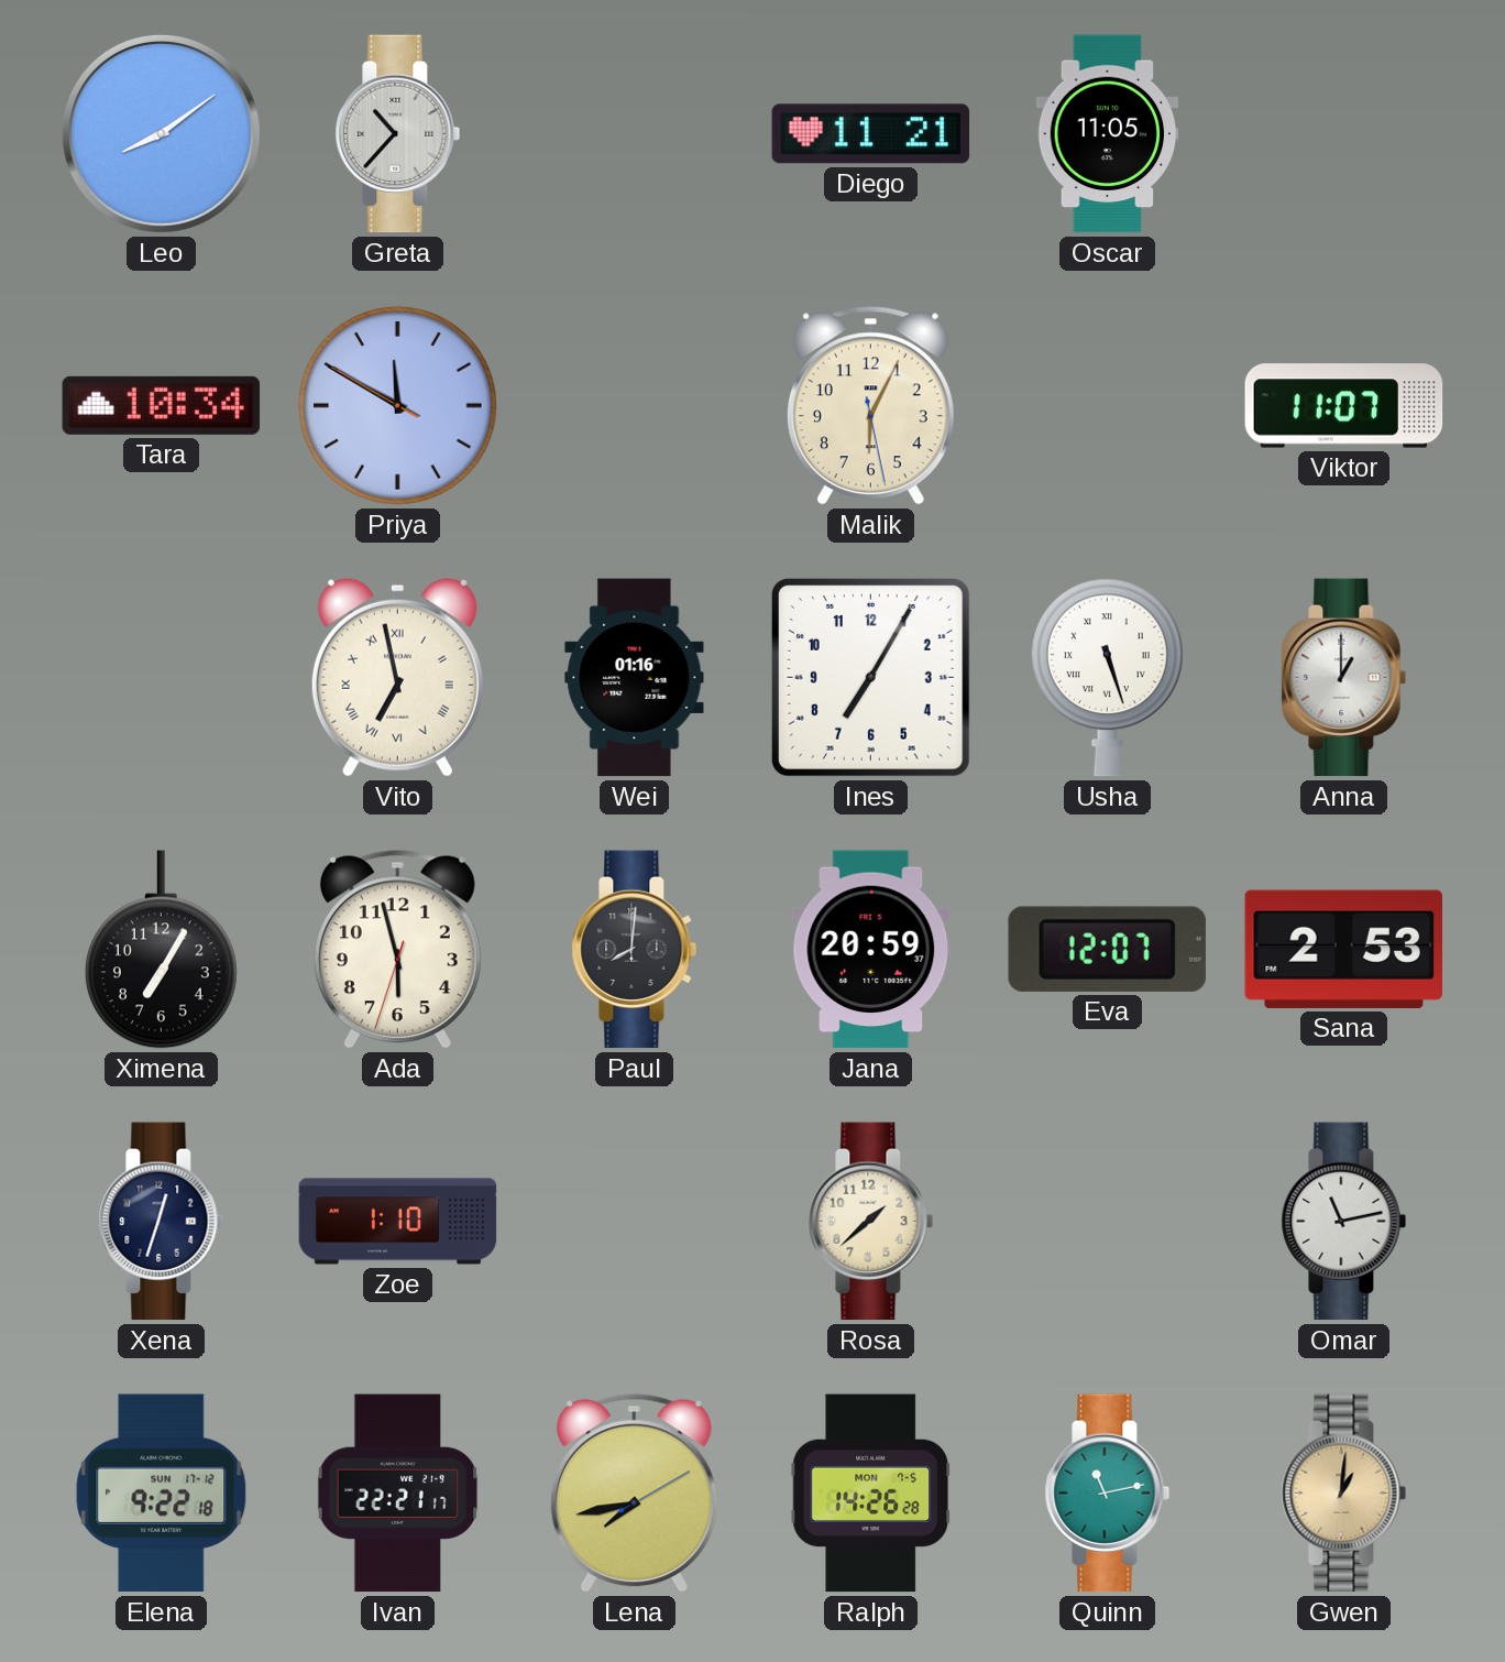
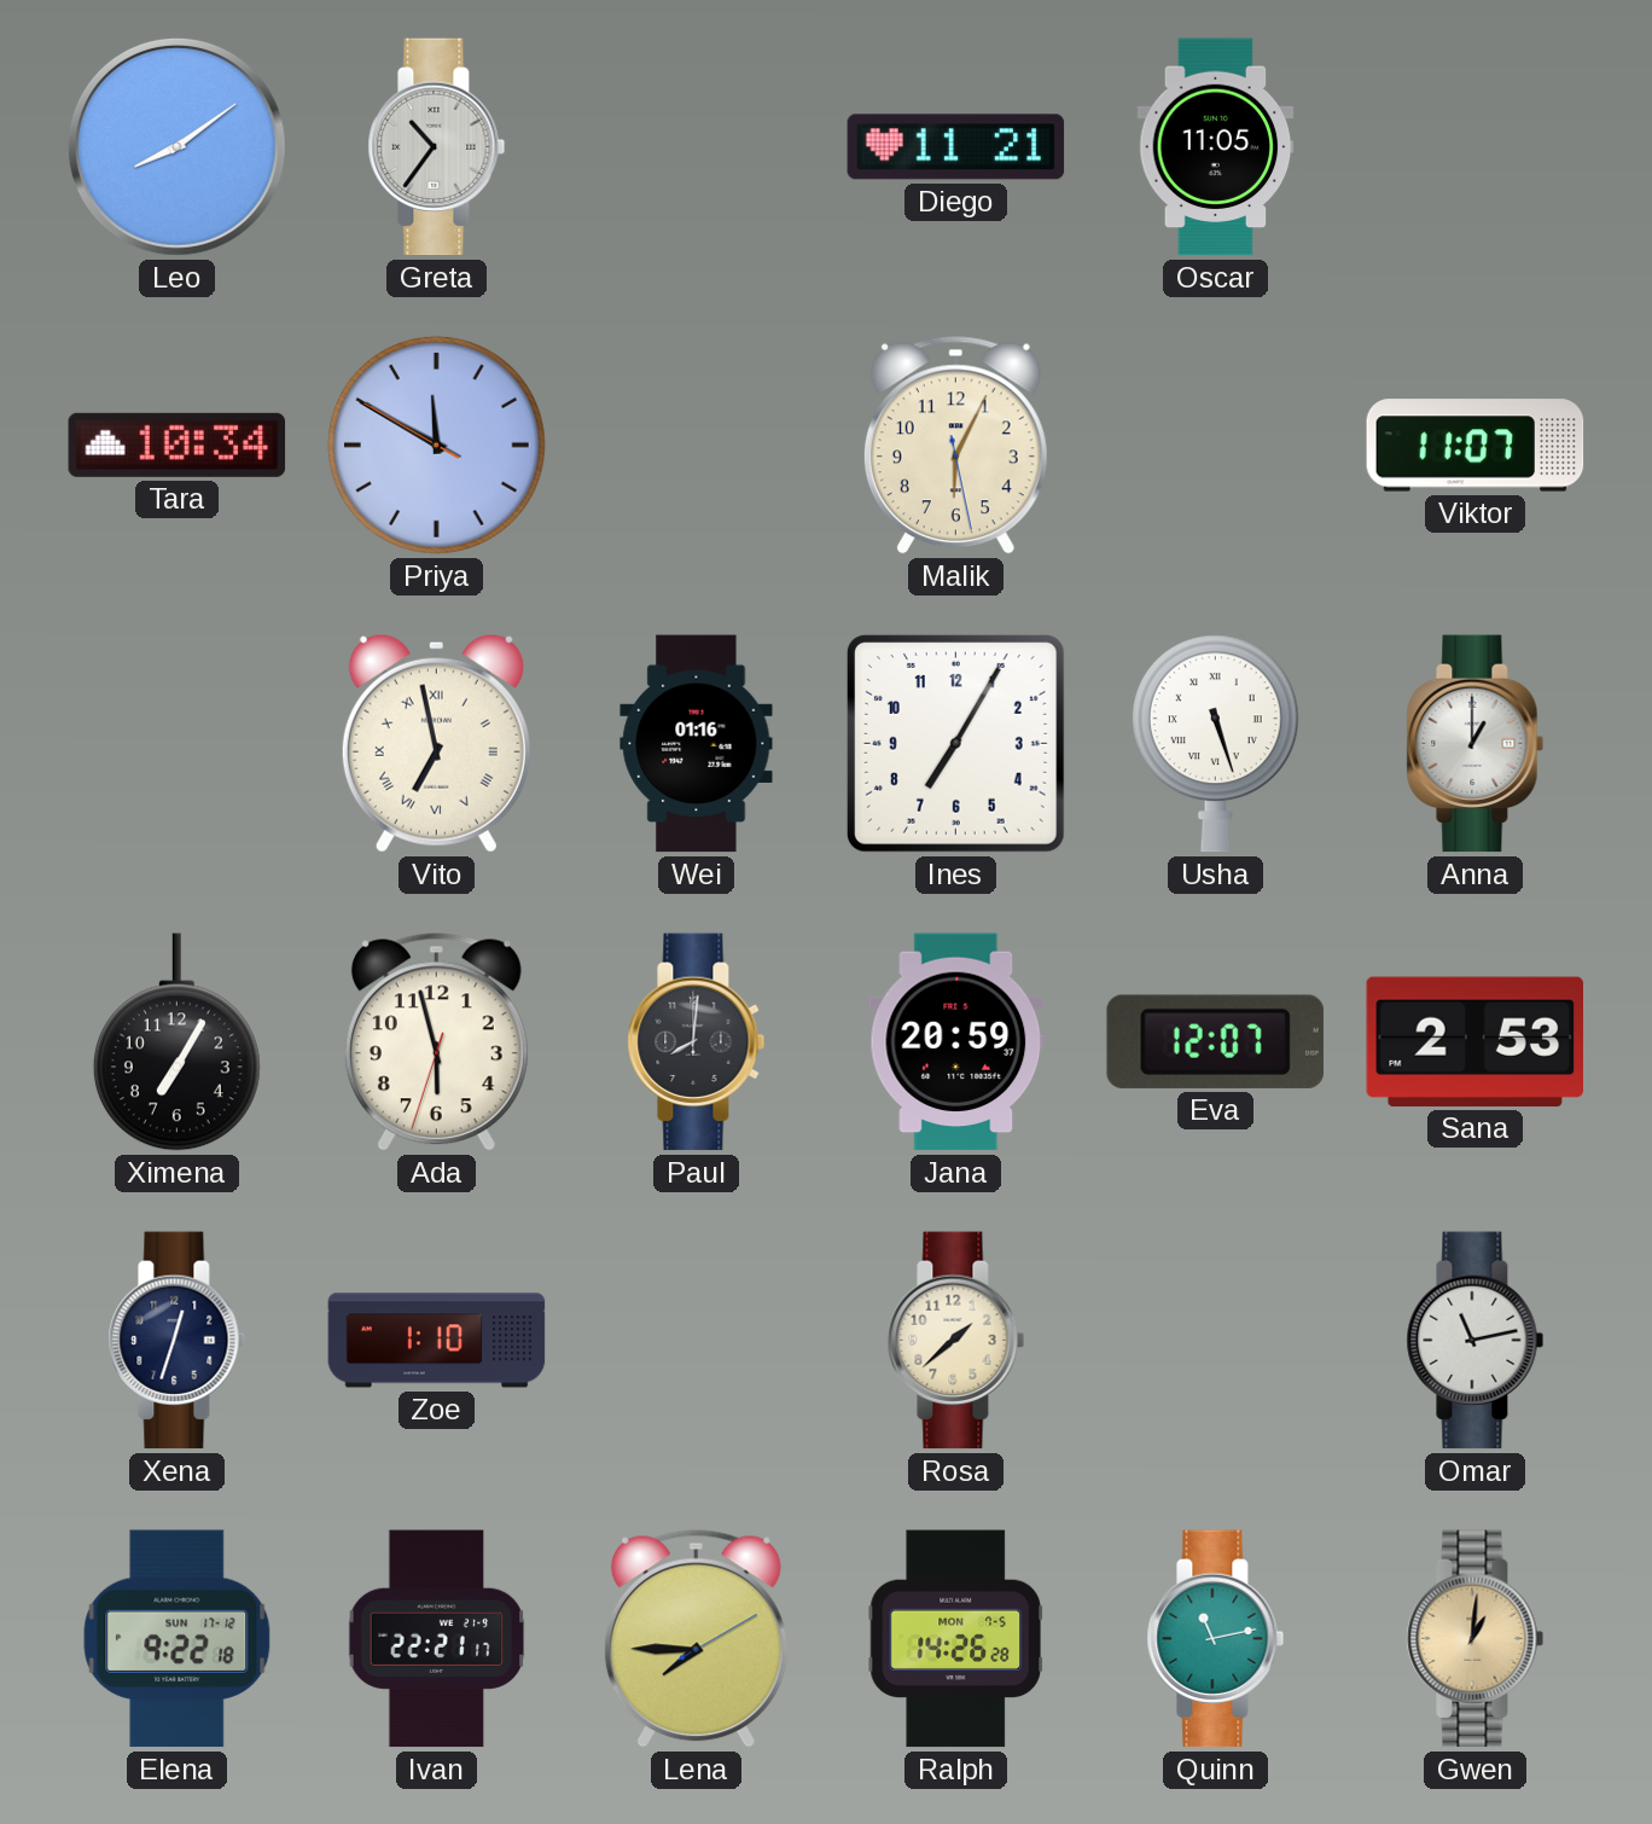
Greta: 10:37 -> 10:36 (437, 147)
Lena: 7:43 -> 7:45 (696, 1639)
